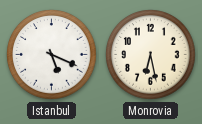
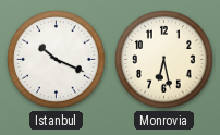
Istanbul: 5:19 -> 10:19 (57, 60)
